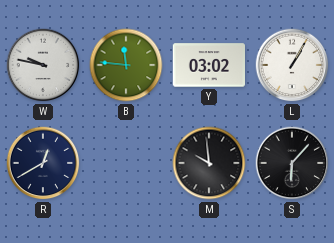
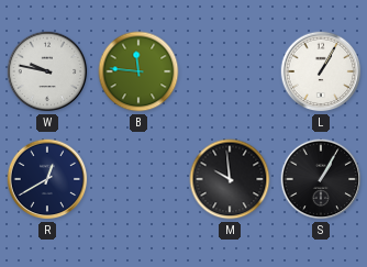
Y: 03:02 -> none (208, 65)
S: 6:07 -> 1:05 (321, 179)
